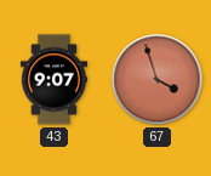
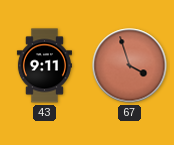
43: 9:07 -> 9:11 (44, 66)
